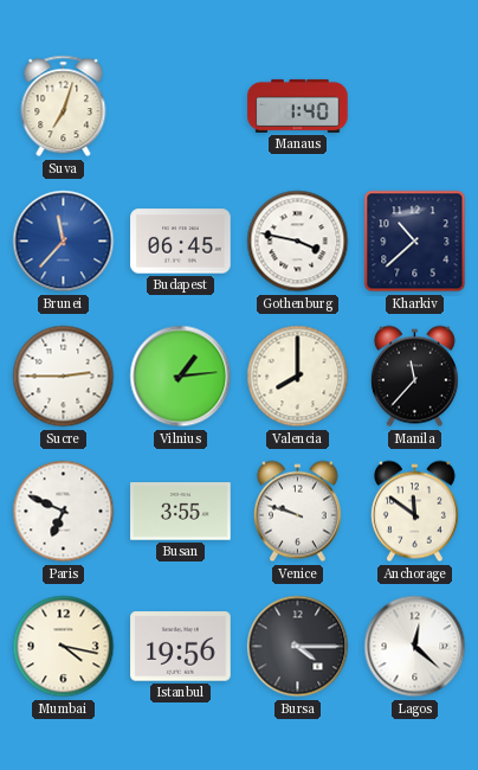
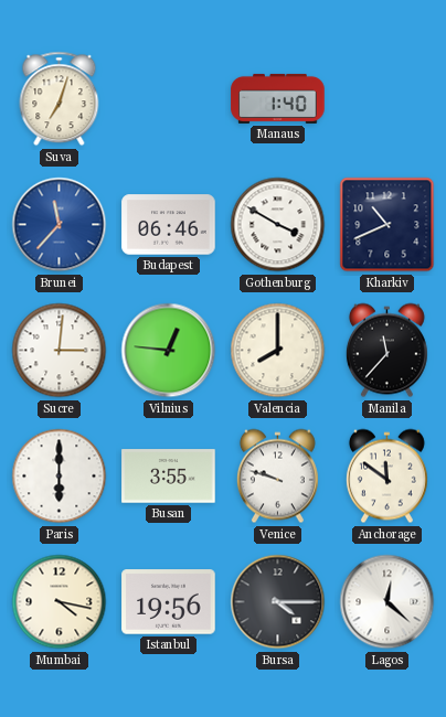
Budapest: 06:45 -> 06:46 (169, 225)
Gothenburg: 3:47 -> 3:50 (278, 225)
Kharkiv: 10:38 -> 10:41 (387, 225)
Sucre: 2:45 -> 3:01 (60, 351)
Vilnius: 1:14 -> 12:46 (169, 351)
Paris: 6:49 -> 6:00 (60, 477)
